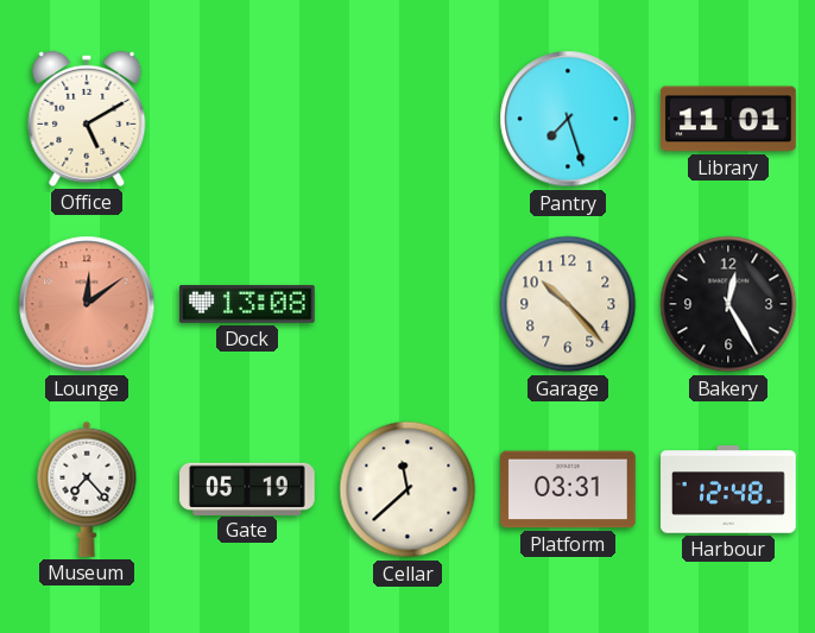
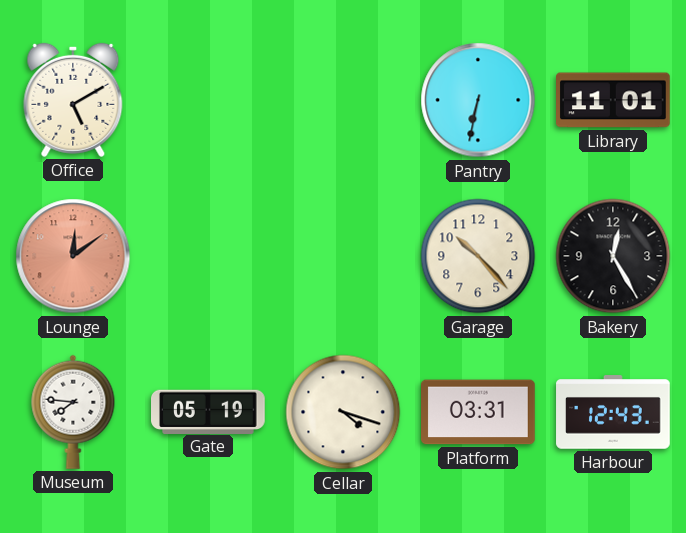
Pantry: 7:27 -> 6:32 (478, 100)
Dock: 13:08 -> none (248, 305)
Museum: 7:23 -> 7:46 (73, 412)
Cellar: 11:38 -> 4:18 (343, 412)
Harbour: 12:48 -> 12:43 (613, 412)
